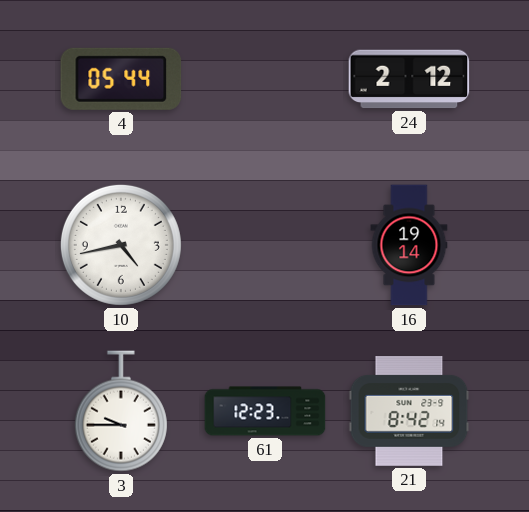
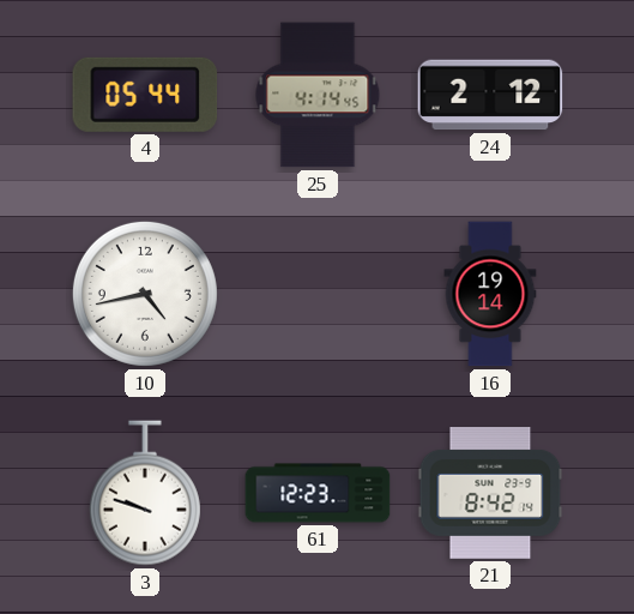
25: none -> 4:14 (318, 95)
3: 9:45 -> 9:48 (145, 493)
